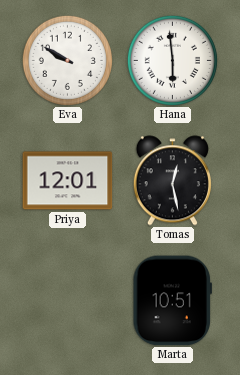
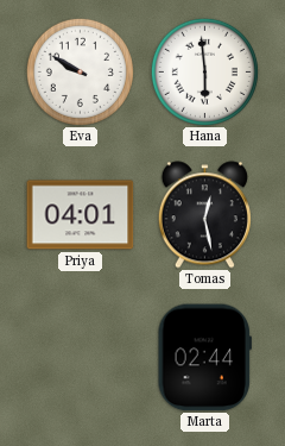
Priya: 12:01 -> 04:01 (81, 215)
Marta: 10:51 -> 02:44 (204, 358)
